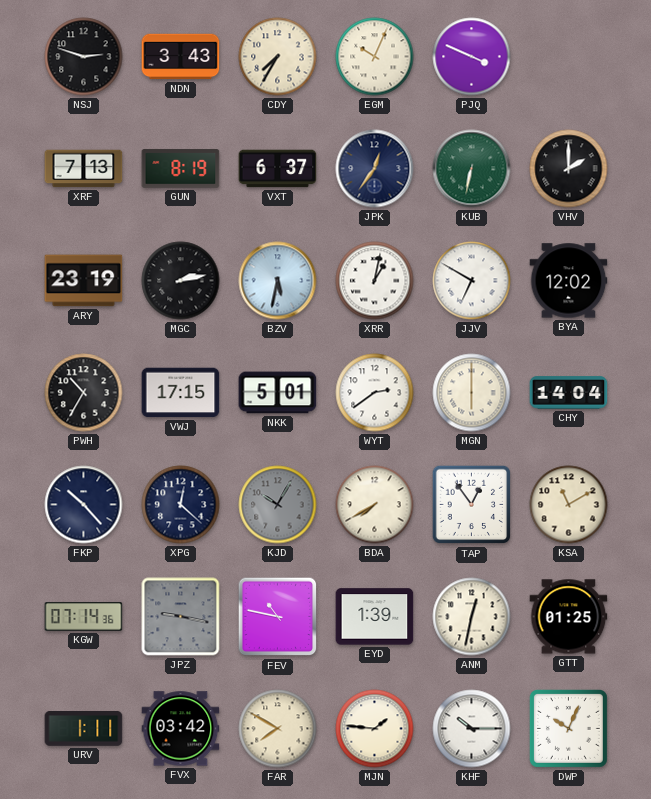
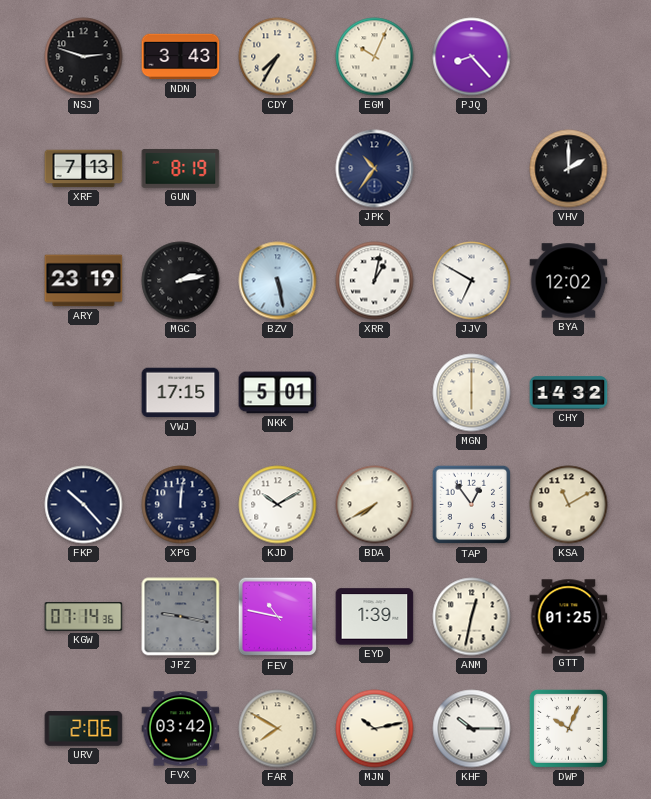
PJQ: 3:49 -> 8:23 (472, 57)
VXT: 6:37 -> none (278, 169)
JPK: 12:36 -> 10:36 (375, 169)
KUB: 6:32 -> none (472, 169)
BZV: 5:32 -> 5:28 (278, 281)
PWH: 10:35 -> none (84, 393)
WYT: 2:39 -> none (375, 393)
CHY: 14:04 -> 14:32 (569, 393)
XPG: 12:22 -> 12:01 (181, 505)
KJD: 10:05 -> 10:10 (278, 505)
KJD dial: grey -> white (278, 505)
URV: 1:11 -> 2:06 (84, 729)
MJN: 1:46 -> 10:13 (375, 729)
